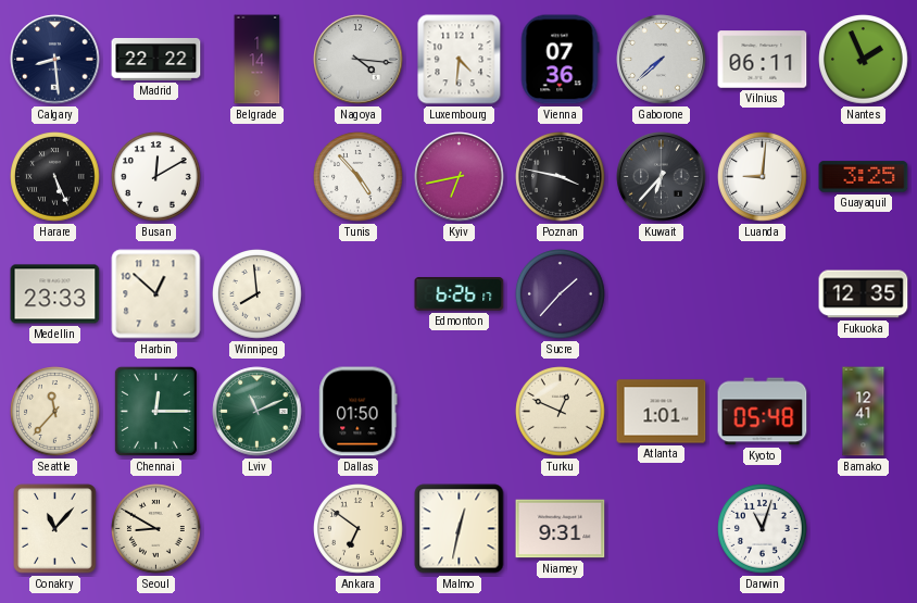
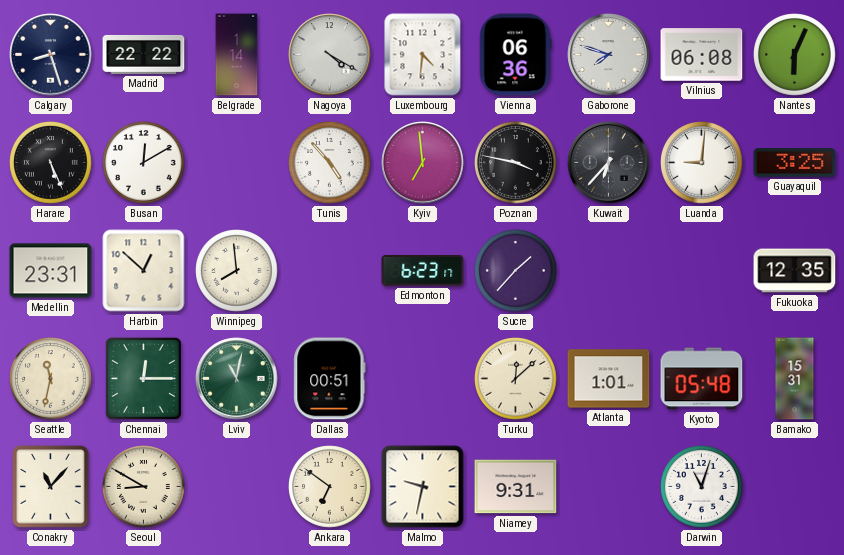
Calgary: 8:29 -> 8:27 (51, 55)
Nagoya: 4:16 -> 4:20 (330, 55)
Vienna: 07:36 -> 06:36 (515, 55)
Gaborone: 7:38 -> 7:48 (609, 55)
Vilnius: 06:11 -> 06:08 (702, 55)
Nantes: 1:56 -> 6:04 (795, 55)
Kyiv: 6:43 -> 6:59 (423, 163)
Medellin: 23:33 -> 23:31 (51, 271)
Edmonton: 6:26 -> 6:23 (423, 271)
Seattle: 11:37 -> 11:32 (51, 379)
Lviv: 11:11 -> 11:02 (237, 379)
Dallas: 01:50 -> 00:51 (330, 379)
Turku: 12:49 -> 12:08 (516, 379)
Bamako: 12:41 -> 15:31 (795, 379)
Malmo: 12:32 -> 9:32 (423, 487)
